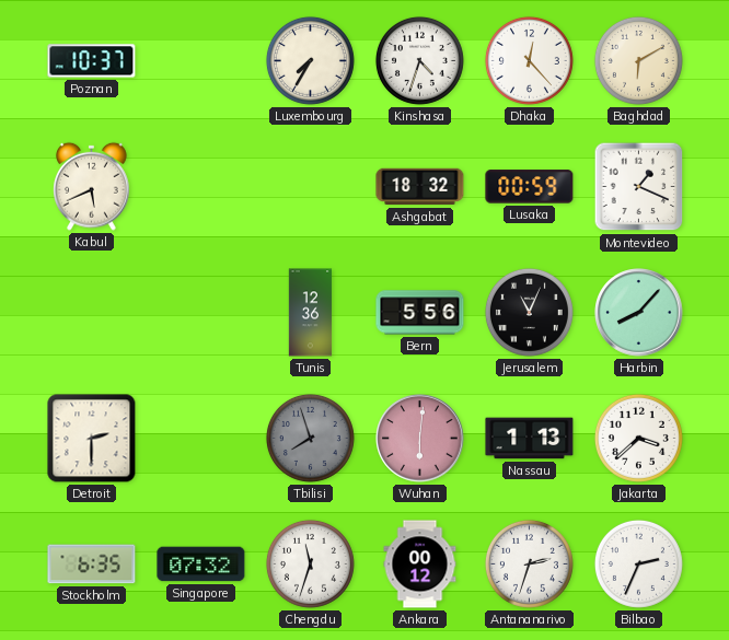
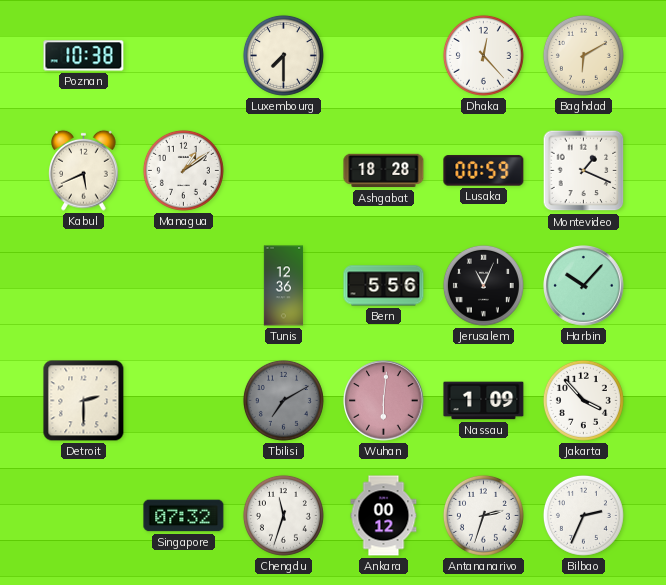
Poznan: 10:37 -> 10:38 (84, 56)
Luxembourg: 7:35 -> 7:30 (283, 55)
Kinshasa: 4:33 -> none (419, 60)
Managua: none -> 1:09 (183, 170)
Ashgabat: 18:32 -> 18:28 (384, 171)
Harbin: 8:07 -> 10:07 (584, 286)
Tbilisi: 7:57 -> 7:10 (283, 400)
Nassau: 1:13 -> 1:09 (484, 401)
Jakarta: 3:38 -> 3:53 (583, 400)
Stockholm: 6:35 -> none (92, 565)
